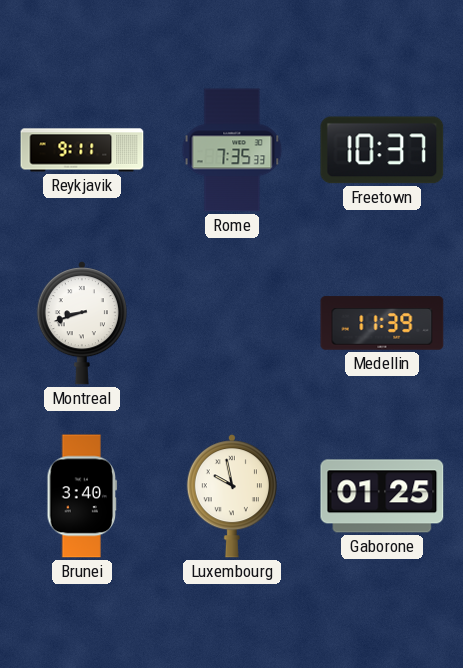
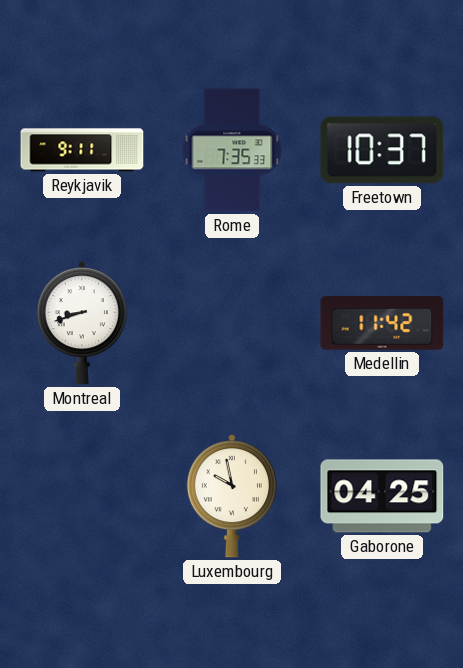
Medellin: 11:39 -> 11:42 (382, 323)
Brunei: 3:40 -> none (82, 496)
Gaborone: 01:25 -> 04:25 (382, 496)
